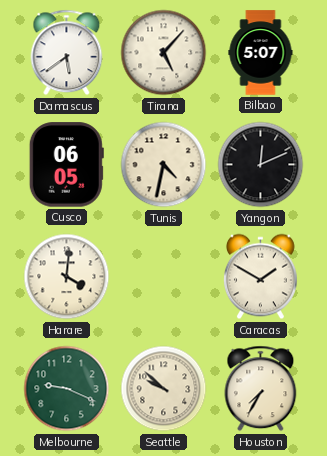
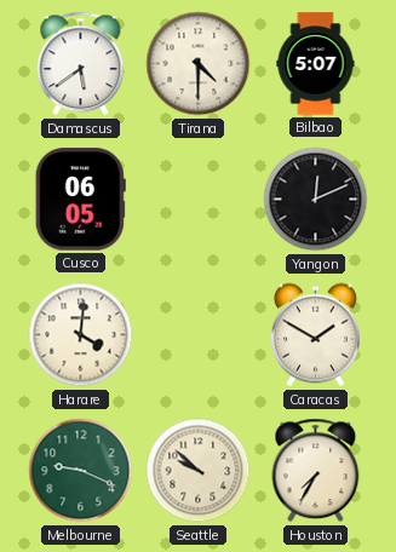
Tirana: 5:07 -> 4:30 (199, 64)
Tunis: 4:32 -> none (164, 165)
